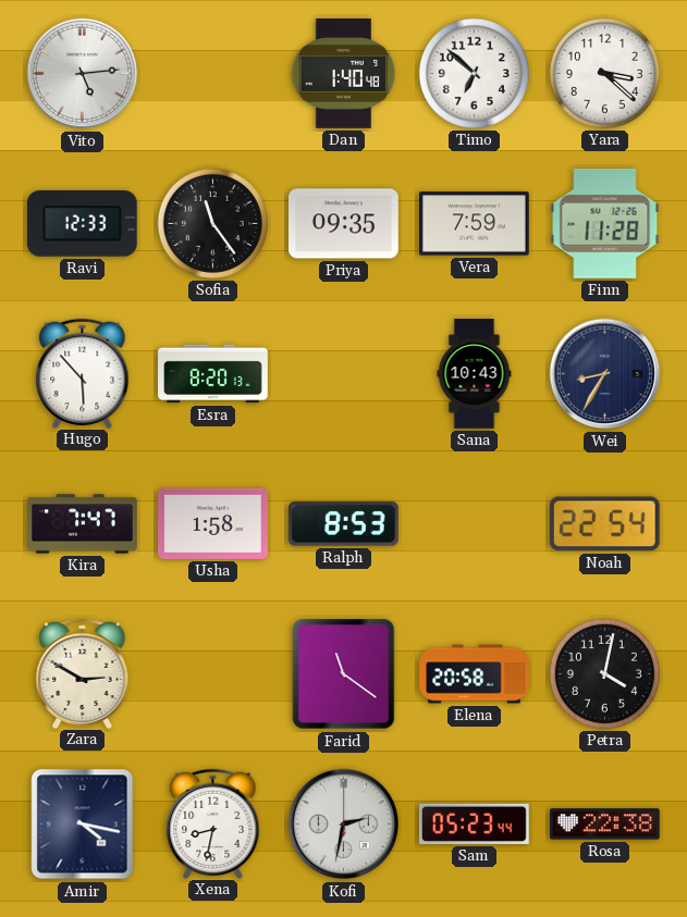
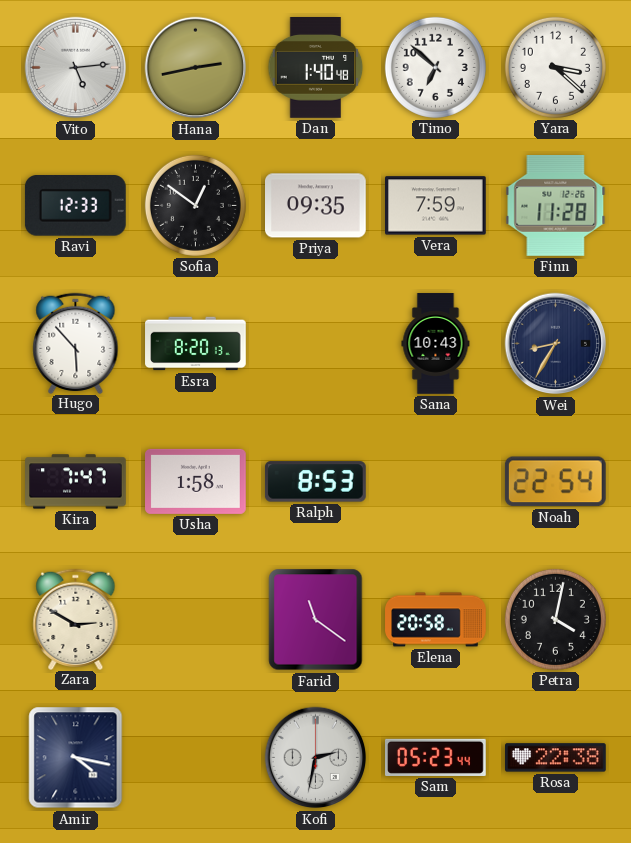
Hana: none -> 2:43 (196, 68)
Sofia: 11:24 -> 12:51 (195, 205)
Xena: 8:32 -> none (213, 823)
